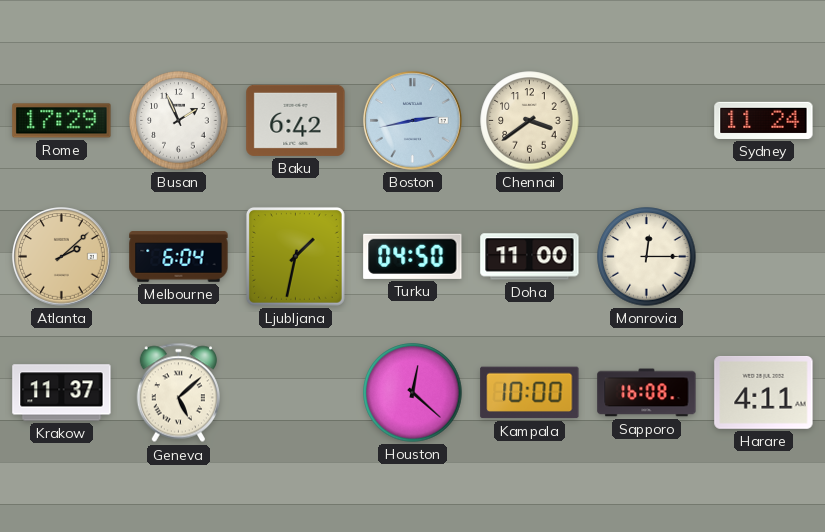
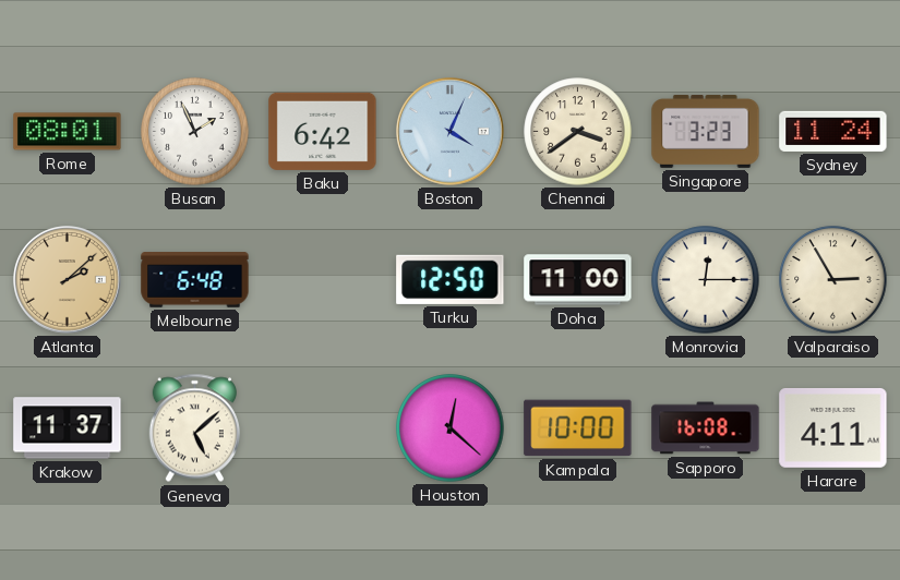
Rome: 17:29 -> 08:01 (68, 132)
Boston: 2:43 -> 4:04 (451, 132)
Singapore: none -> 3:23 (706, 131)
Melbourne: 6:04 -> 6:48 (195, 280)
Ljubljana: 1:32 -> none (295, 256)
Turku: 04:50 -> 12:50 (451, 279)
Valparaiso: none -> 2:55 (833, 280)
